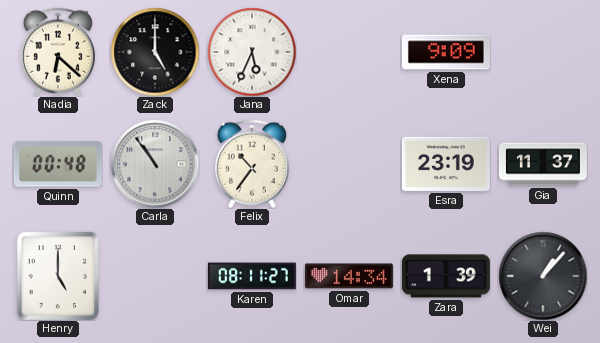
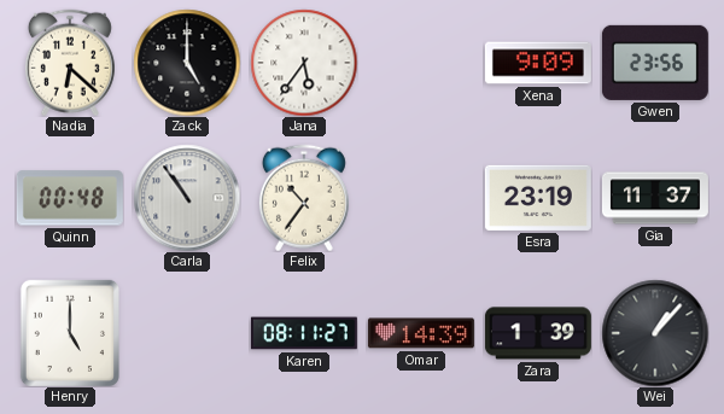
Jana: 5:34 -> 5:36 (304, 63)
Gwen: none -> 23:56 (655, 63)
Omar: 14:34 -> 14:39 (421, 333)
